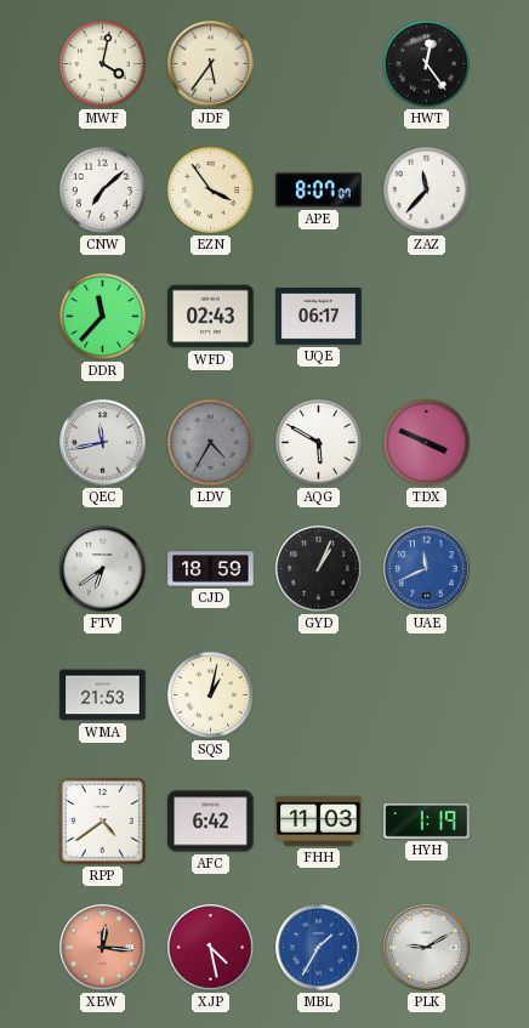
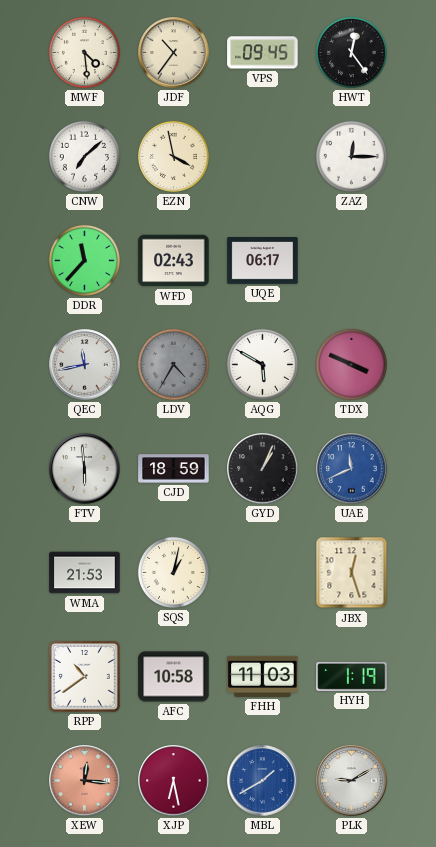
MWF: 4:02 -> 4:29 (84, 52)
JDF: 5:36 -> 10:36 (174, 53)
VPS: none -> 09:45 (263, 53)
EZN: 3:54 -> 3:58 (173, 156)
APE: 8:07 -> none (319, 191)
ZAZ: 11:37 -> 12:15 (351, 156)
FTV: 6:39 -> 5:59 (85, 469)
JBX: none -> 12:27 (352, 573)
RPP: 4:39 -> 10:39 (85, 677)
AFC: 6:42 -> 10:58 (174, 677)
XJP: 4:28 -> 6:28 (174, 781)
MBL: 1:35 -> 1:40 (263, 781)
